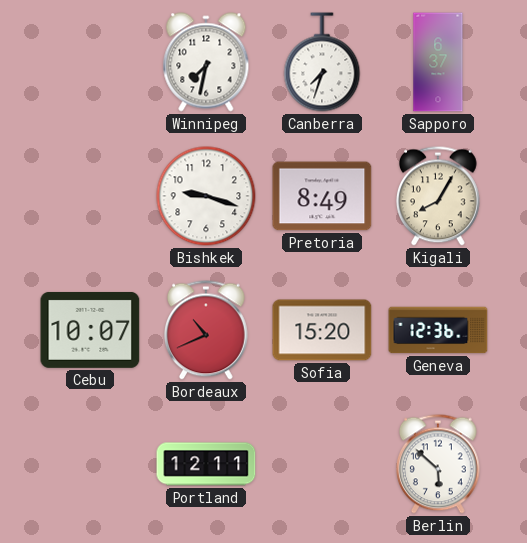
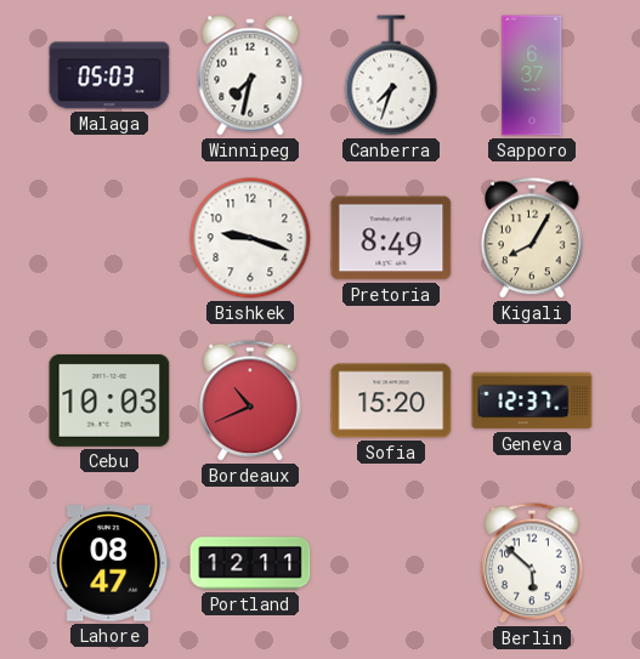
Malaga: none -> 05:03 (109, 75)
Cebu: 10:07 -> 10:03 (109, 400)
Geneva: 12:36 -> 12:37 (532, 400)
Lahore: none -> 08:47 (109, 563)
